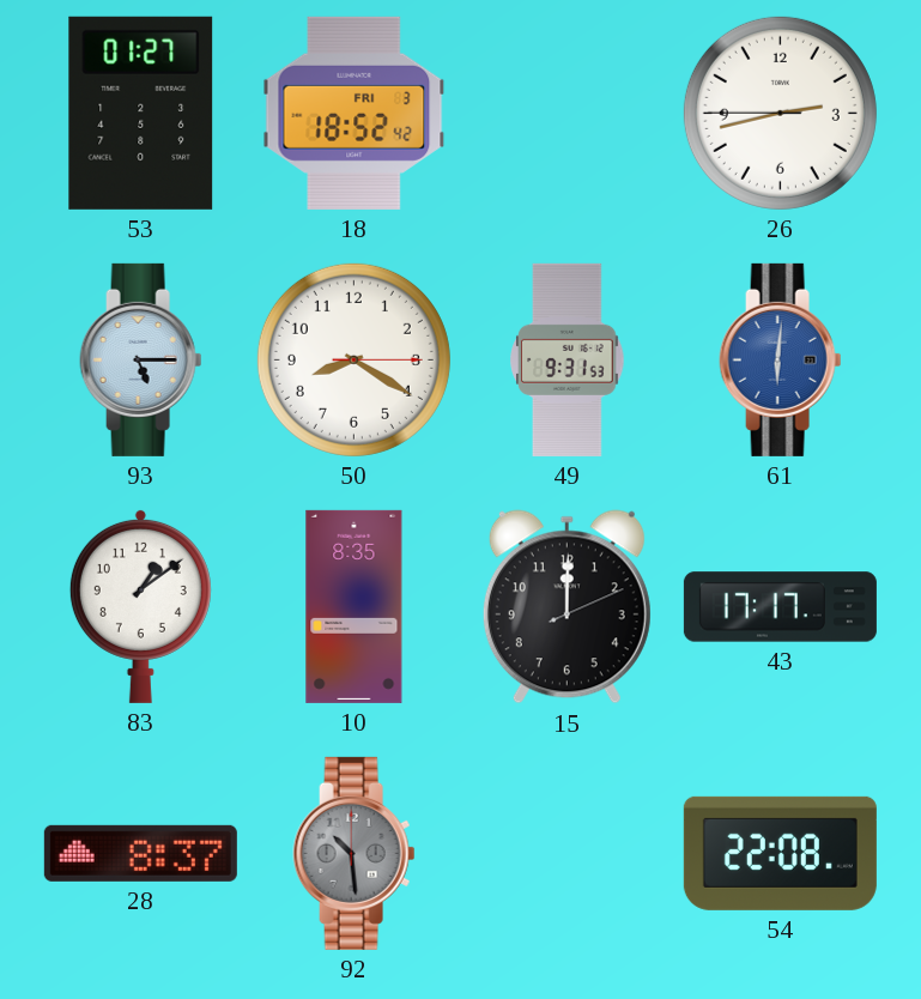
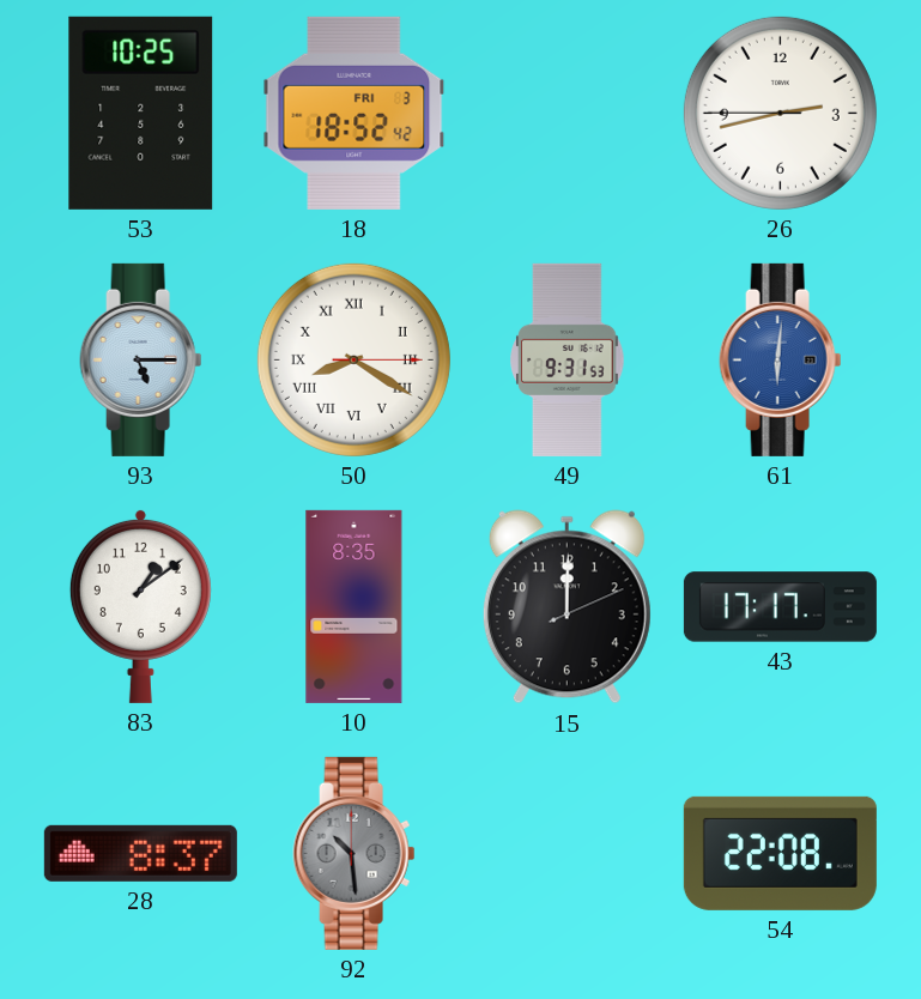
53: 01:27 -> 10:25 (141, 113)
50 numerals: Arabic -> Roman (353, 359)
